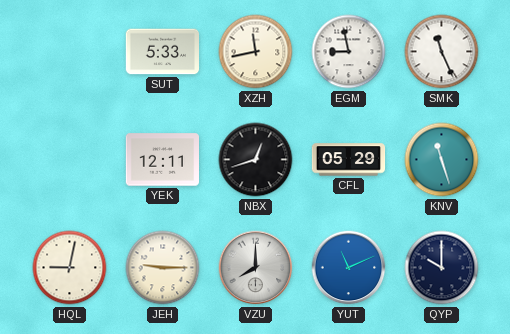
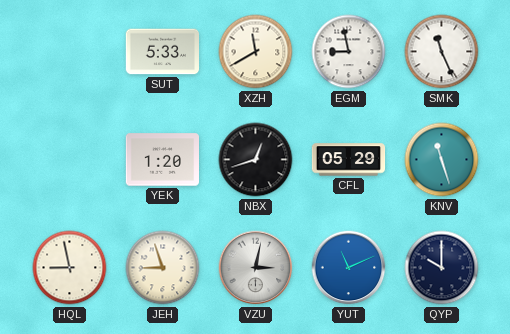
XZH: 11:43 -> 11:40 (256, 52)
YEK: 12:11 -> 1:20 (162, 160)
HQL: 9:02 -> 8:58 (70, 268)
JEH: 9:15 -> 8:57 (163, 268)
VZU: 8:00 -> 3:02 (256, 268)
